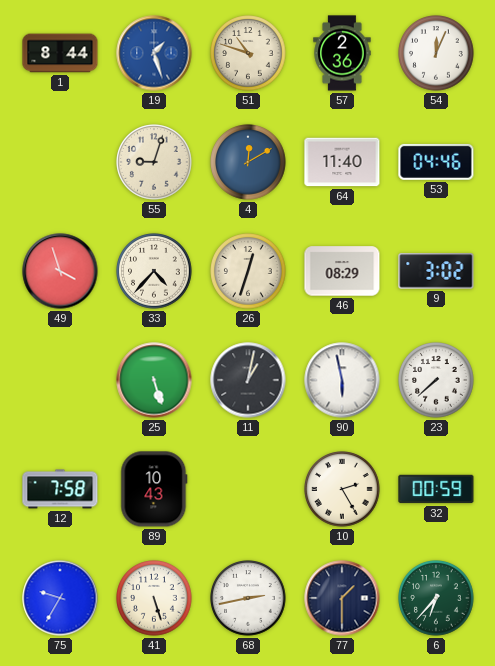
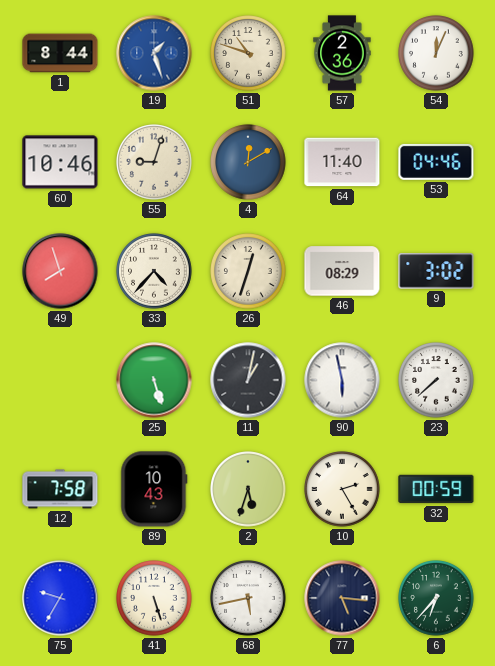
60: none -> 10:46 (60, 162)
49: 3:57 -> 7:57 (60, 271)
2: none -> 5:33 (248, 489)
68: 2:43 -> 5:43 (248, 598)
77: 1:30 -> 5:16 (342, 598)
